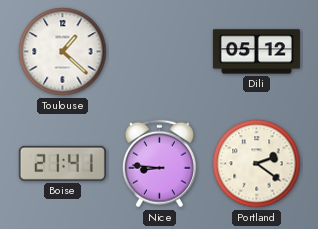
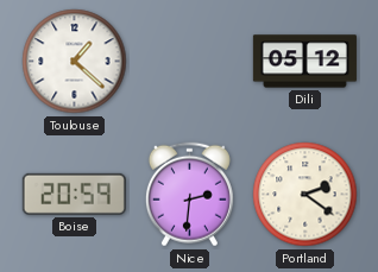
Boise: 21:41 -> 20:59 (74, 194)
Nice: 8:46 -> 2:31 (189, 195)
